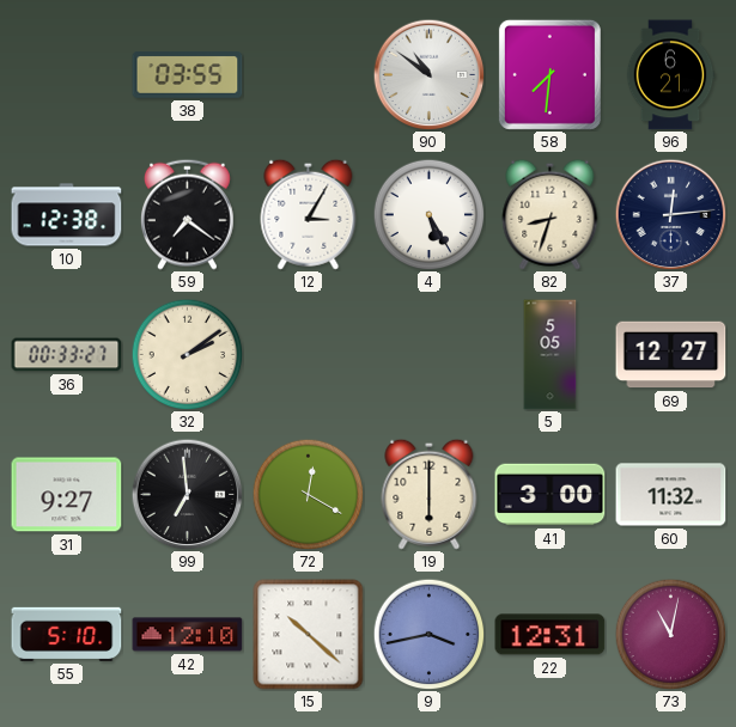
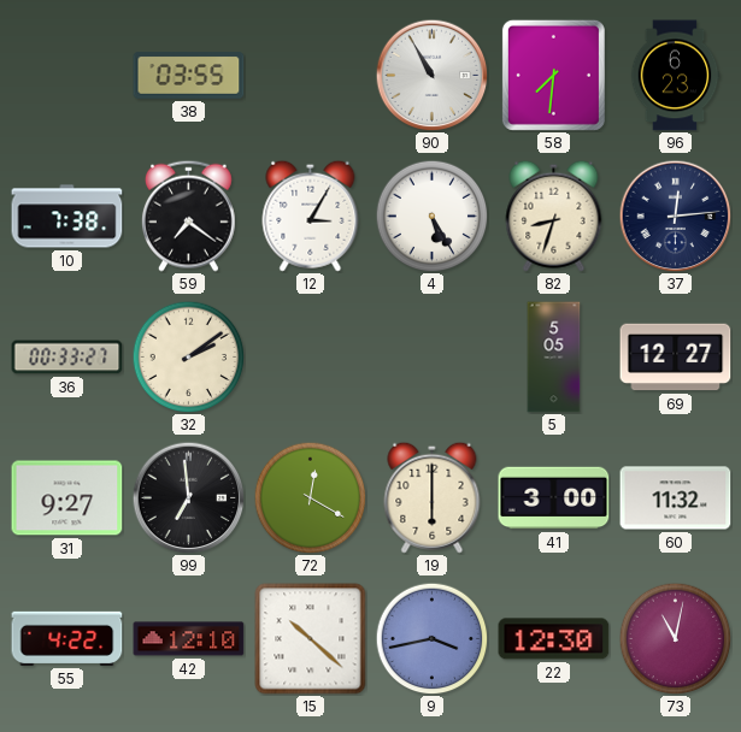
90: 10:51 -> 10:55 (431, 75)
96: 6:21 -> 6:23 (675, 76)
10: 12:38 -> 7:38 (67, 217)
55: 5:10 -> 4:22 (67, 638)
22: 12:31 -> 12:30 (554, 639)
